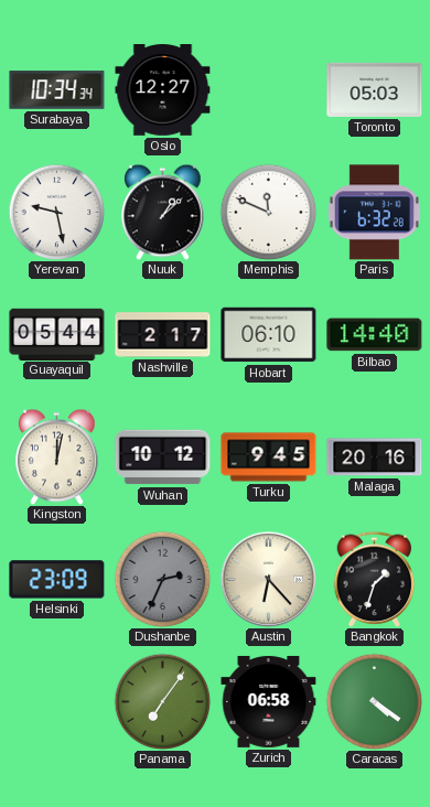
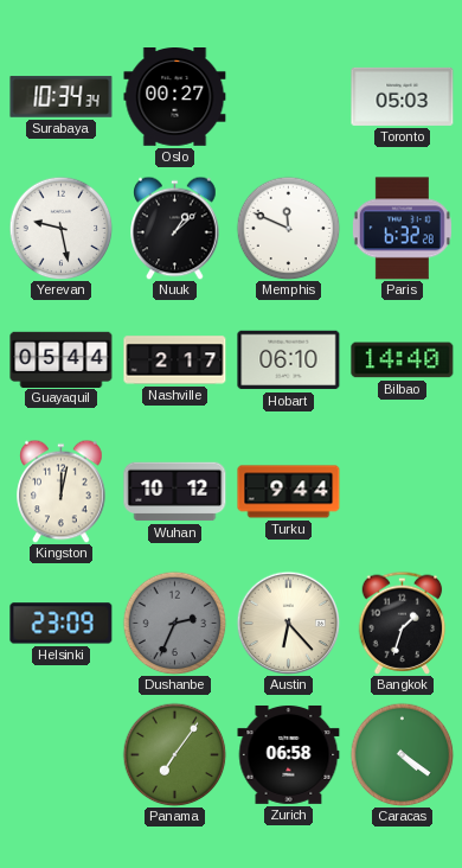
Oslo: 12:27 -> 00:27 (175, 97)
Turku: 9:45 -> 9:44 (289, 492)
Malaga: 20:16 -> none (375, 458)
